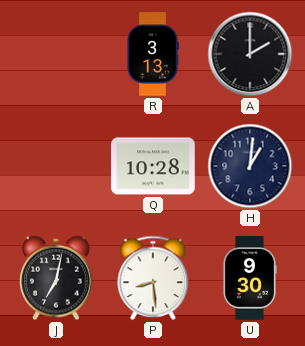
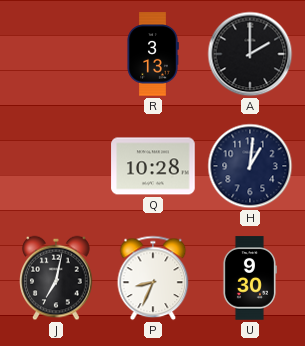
P: 8:29 -> 8:34 (153, 278)
